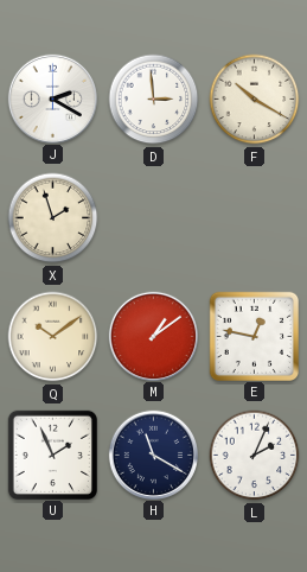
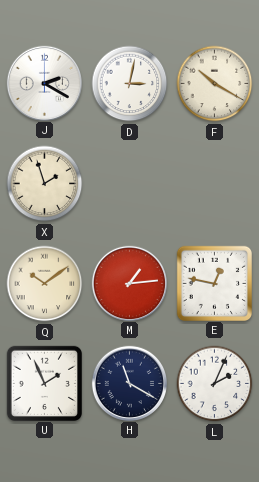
D: 2:59 -> 3:02 (130, 84)
M: 1:09 -> 1:14 (129, 283)
